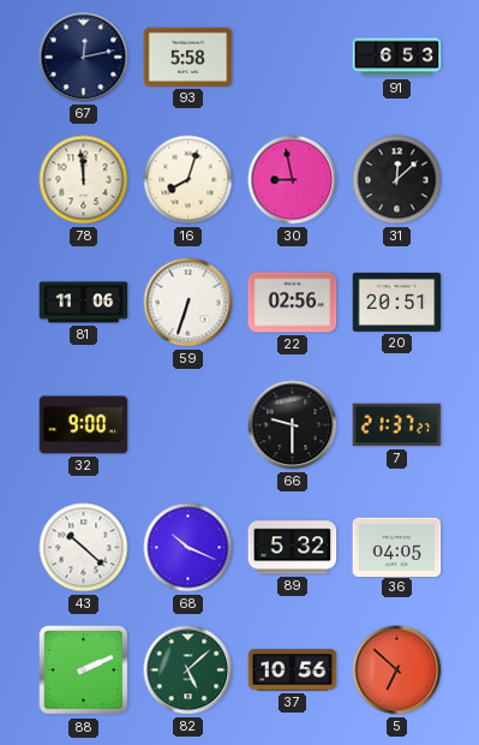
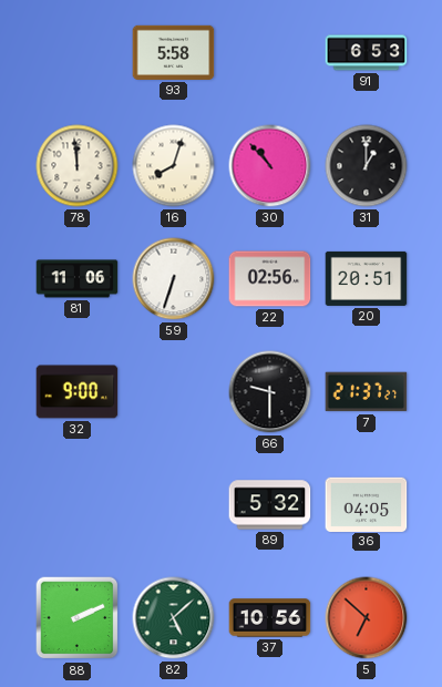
67: 12:13 -> none (84, 58)
30: 8:58 -> 10:53 (270, 166)
31: 12:08 -> 1:00 (367, 166)
43: 10:22 -> none (84, 548)
68: 10:19 -> none (188, 548)
